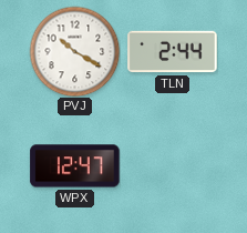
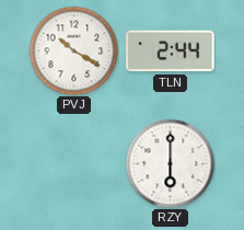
WPX: 12:47 -> none (75, 166)
RZY: none -> 6:00 (170, 163)
